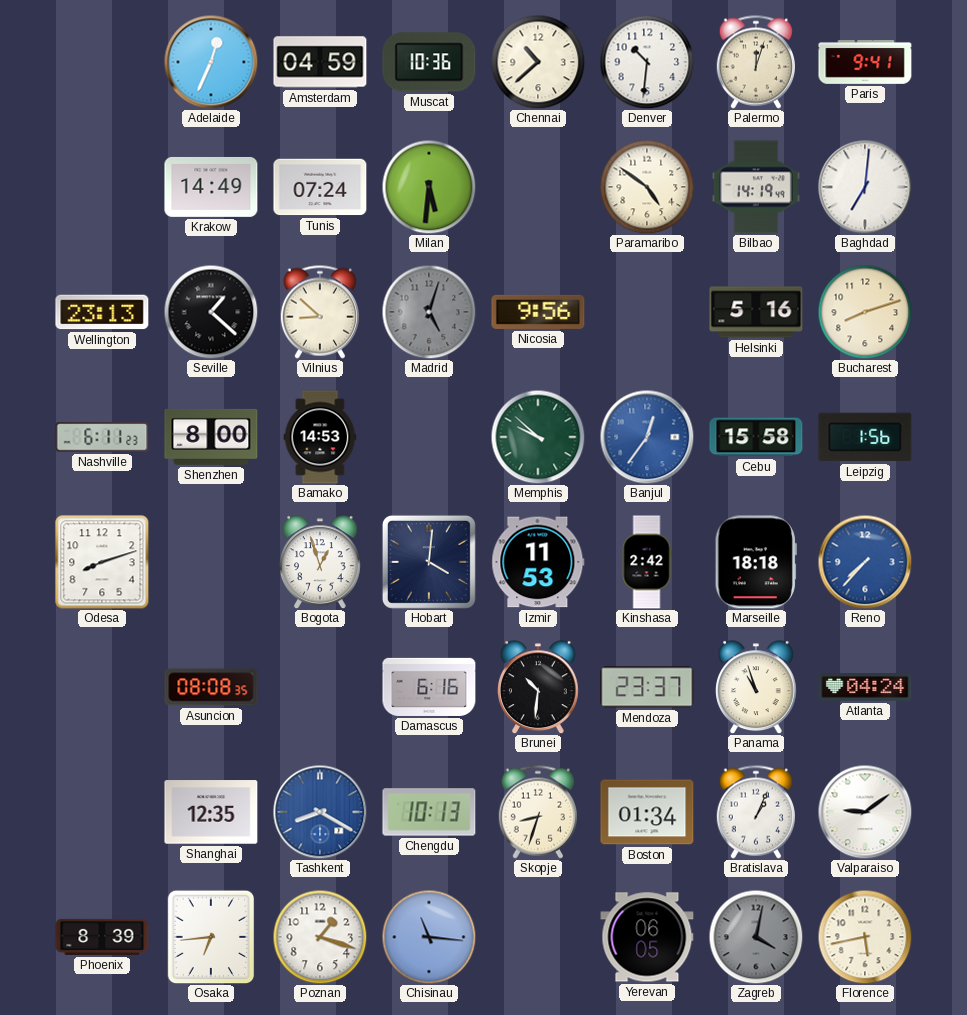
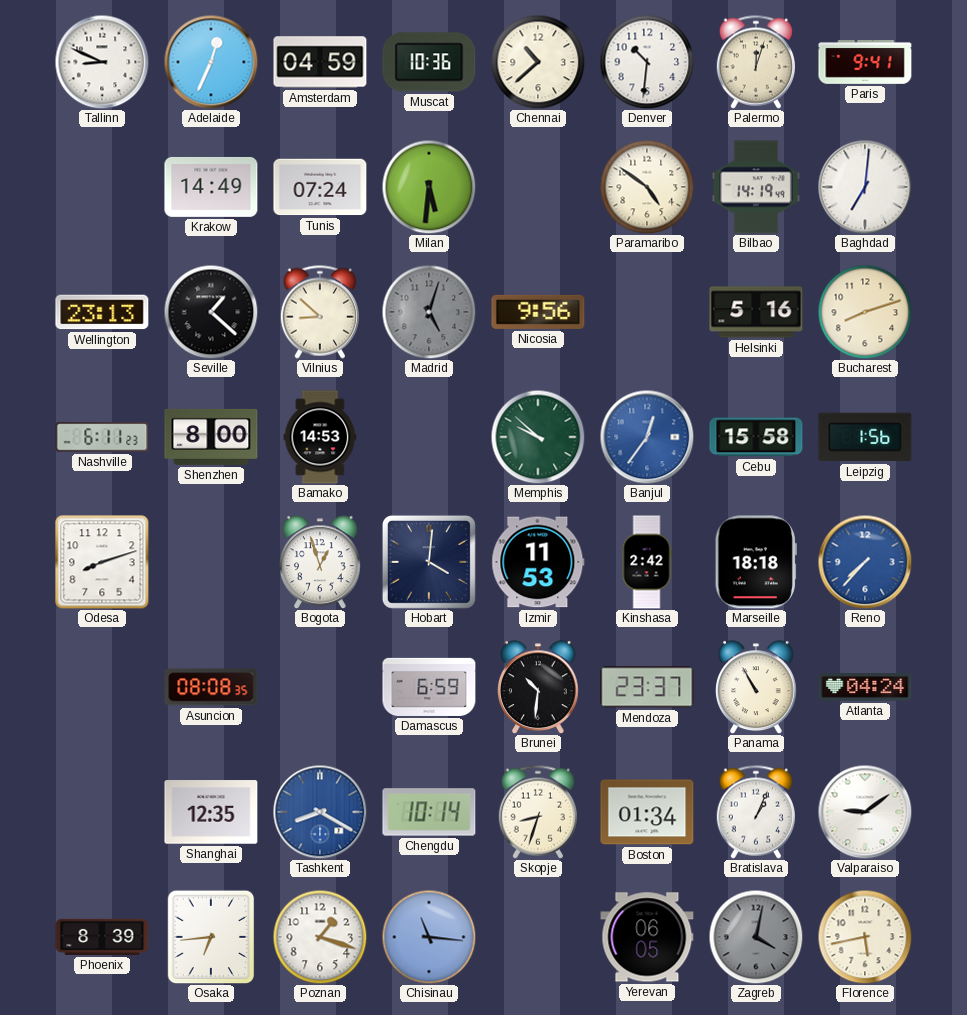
Tallinn: none -> 8:49 (102, 62)
Damascus: 6:16 -> 6:59 (429, 687)
Panama: 10:57 -> 10:55 (757, 687)
Chengdu: 10:13 -> 10:14 (429, 812)
